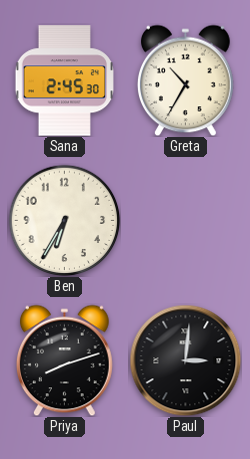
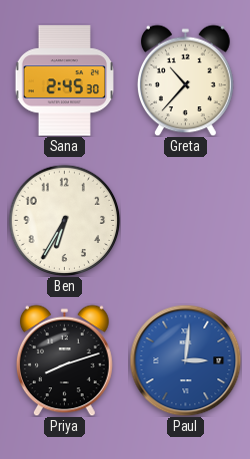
Greta: 10:35 -> 10:37 (185, 80)
Paul dial: black -> blue (185, 360)
